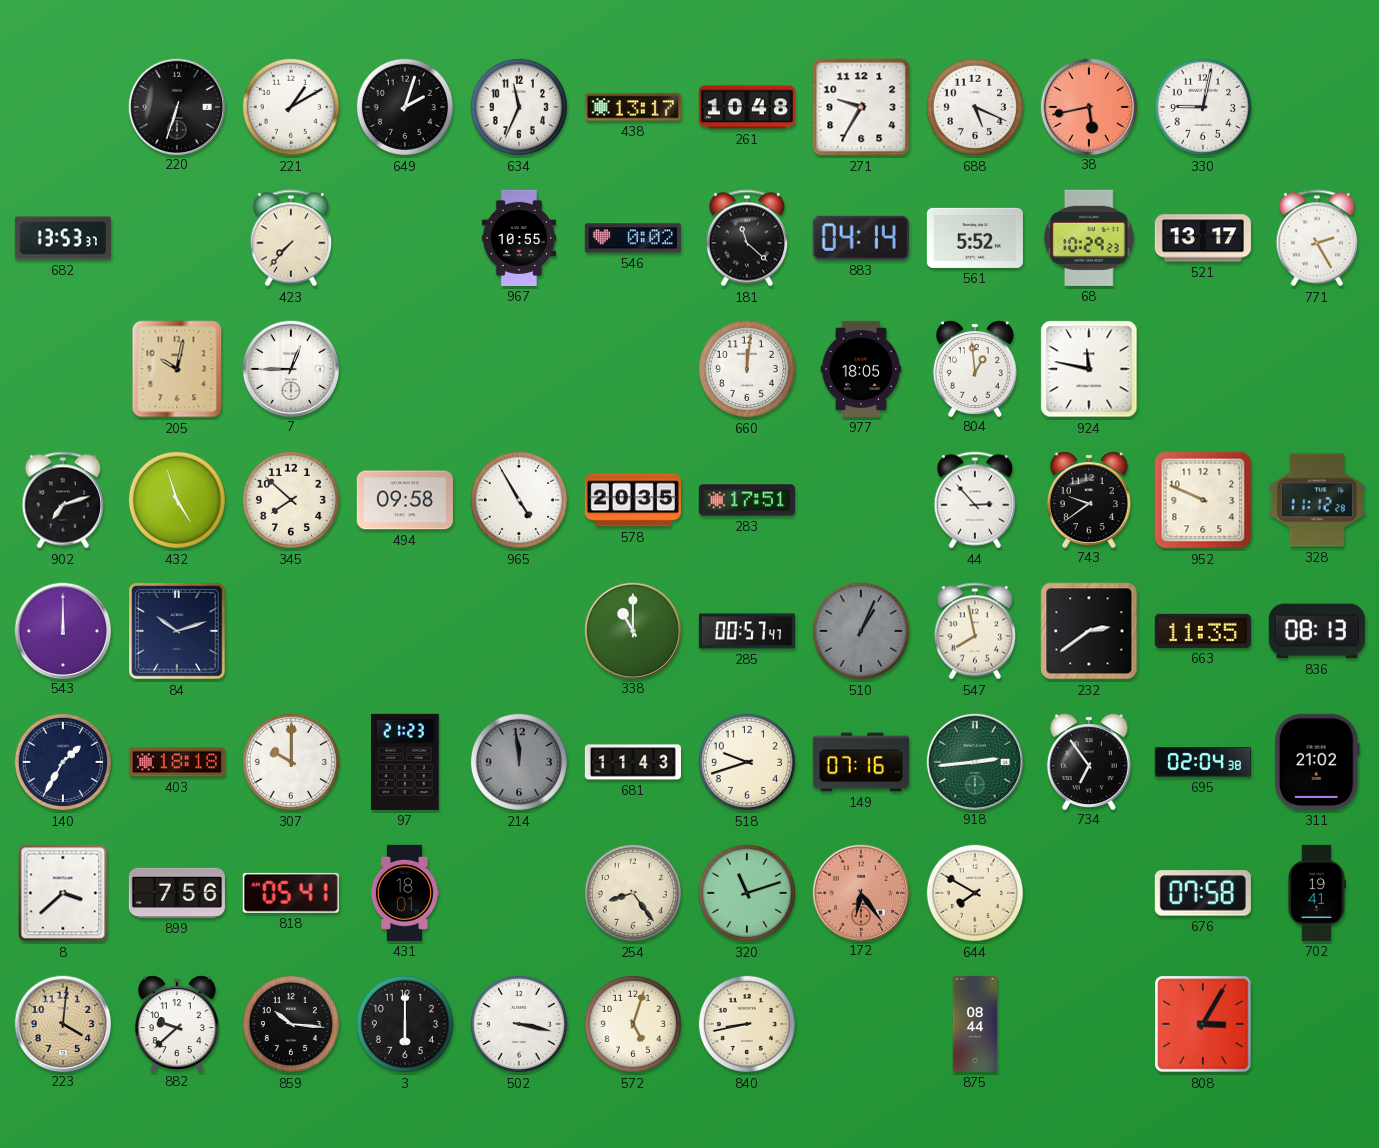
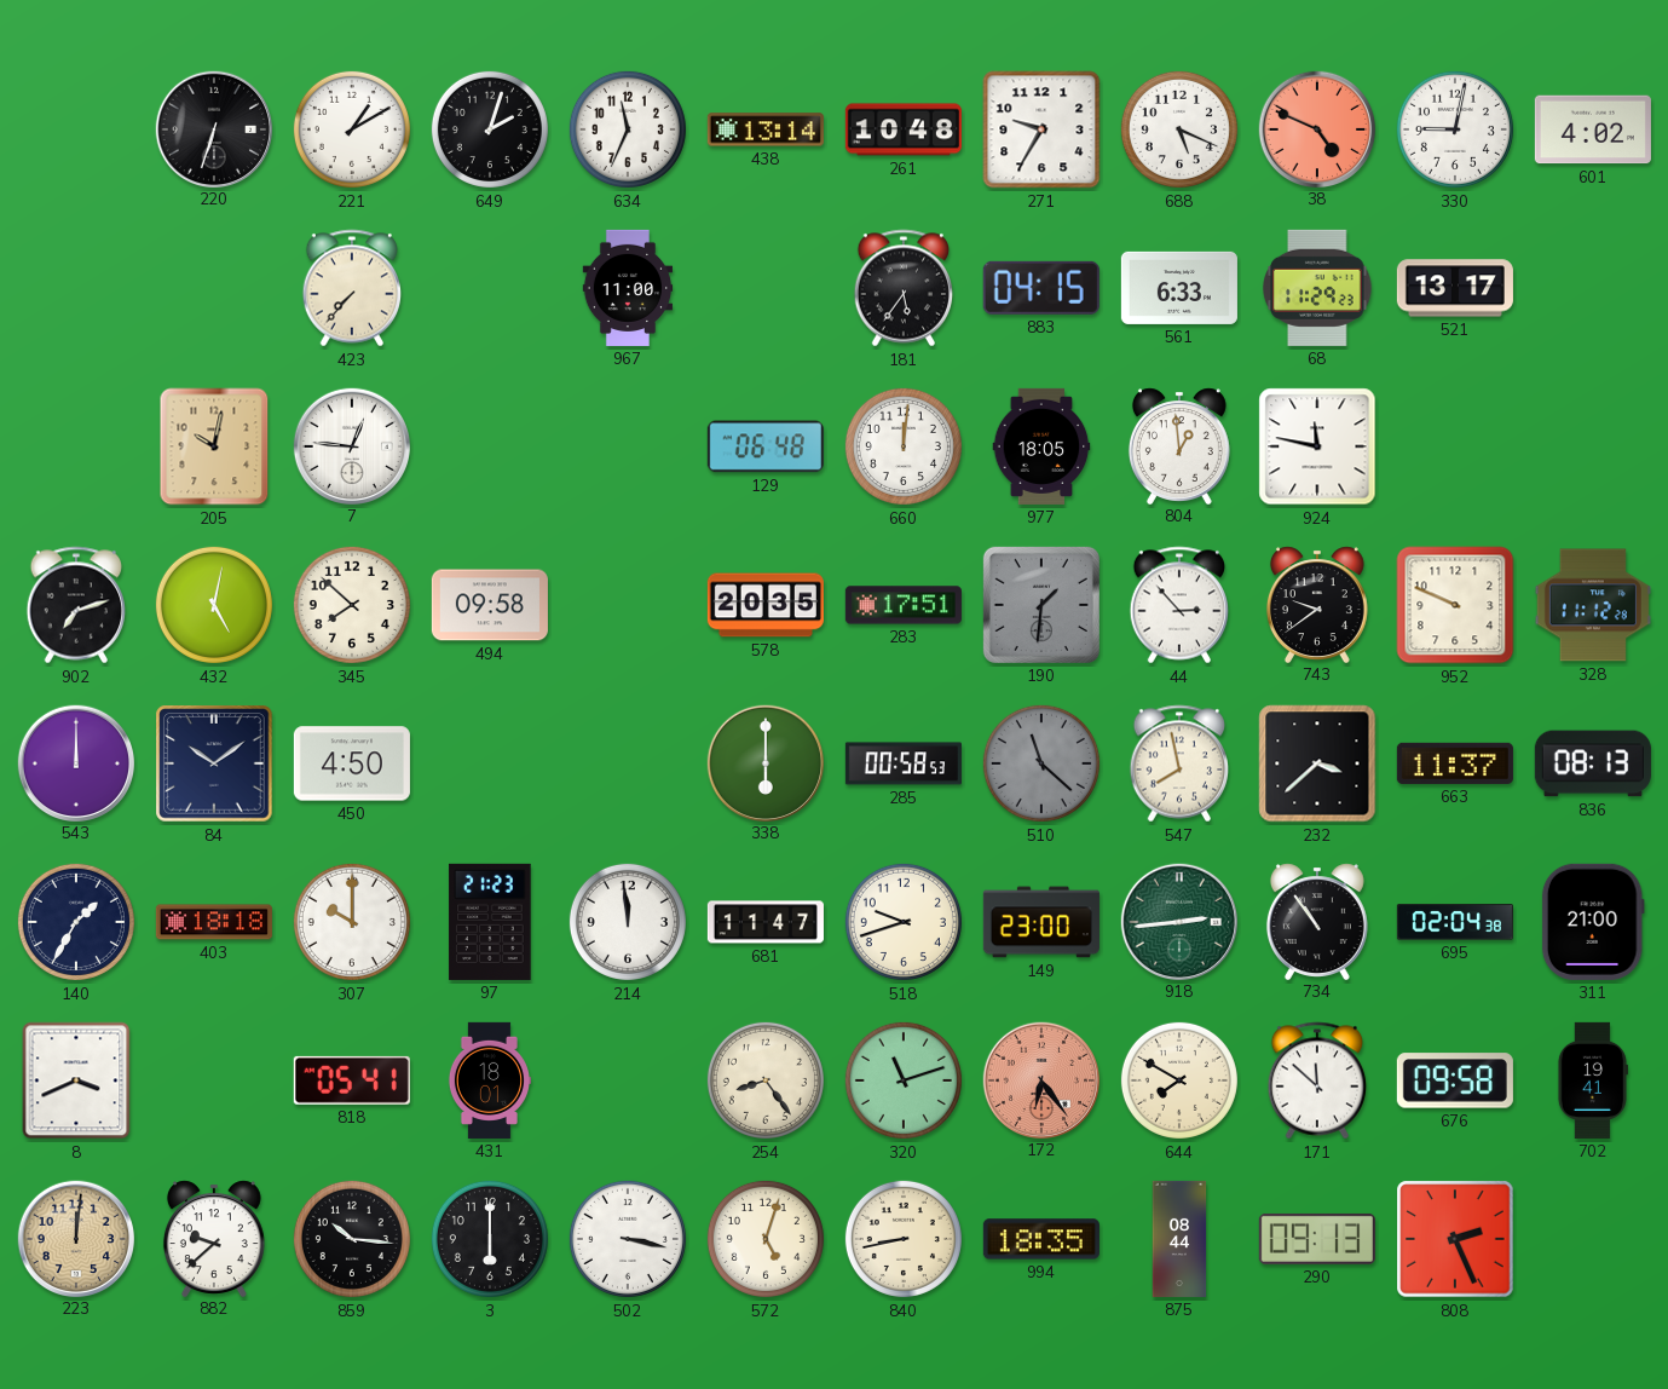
438: 13:17 -> 13:14 (766, 129)
38: 5:43 -> 4:49 (1316, 128)
601: none -> 4:02 (1593, 129)
682: 13:53 -> none (63, 238)
967: 10:55 -> 11:00 (628, 288)
546: 0:02 -> none (633, 238)
181: 11:22 -> 5:36 (904, 288)
883: 04:14 -> 04:15 (1041, 288)
561: 5:52 -> 6:33 (1179, 288)
68: 10:29 -> 11:29 (1317, 288)
771: 2:25 -> none (1317, 238)
7: 12:45 -> 12:46 (351, 445)
129: none -> 06:48 (766, 446)
432: 4:57 -> 5:02 (214, 605)
965: 4:55 -> none (519, 500)
190: none -> 1:31 (1041, 605)
84: 10:12 -> 10:09 (214, 763)
450: none -> 4:50 (352, 763)
338: 11:00 -> 6:00 (764, 762)
285: 00:57 -> 00:58 (904, 763)
510: 1:04 -> 11:22 (1041, 763)
232: 2:39 -> 3:38 (1317, 763)
663: 11:35 -> 11:37 (1455, 763)
214 dial: grey -> white (628, 922)
681: 11:43 -> 11:47 (766, 922)
149: 07:16 -> 23:00 (1041, 922)
734: 6:54 -> 10:54 (1317, 921)
311: 21:02 -> 21:00 (1593, 922)
8: 3:38 -> 3:41 (76, 1080)
899: 7:56 -> none (177, 893)
171: none -> 11:52 (1317, 1080)
676: 07:58 -> 09:58 (1455, 1080)
223: 4:01 -> 12:01 (75, 1238)
994: none -> 18:35 (1041, 1239)
290: none -> 09:13 (1317, 1239)
808: 3:05 -> 2:26 (1455, 1239)
